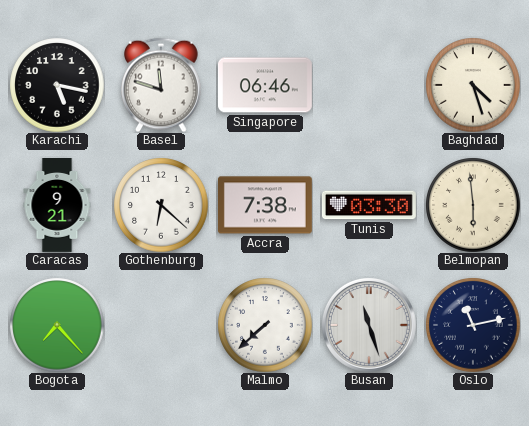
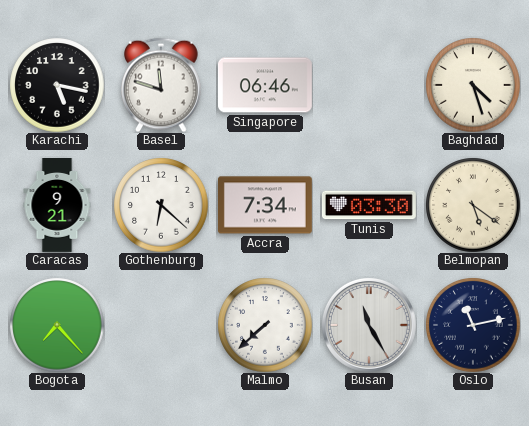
Accra: 7:38 -> 7:34 (265, 205)
Belmopan: 5:59 -> 5:21 (473, 205)
Busan: 11:27 -> 11:25 (369, 325)
